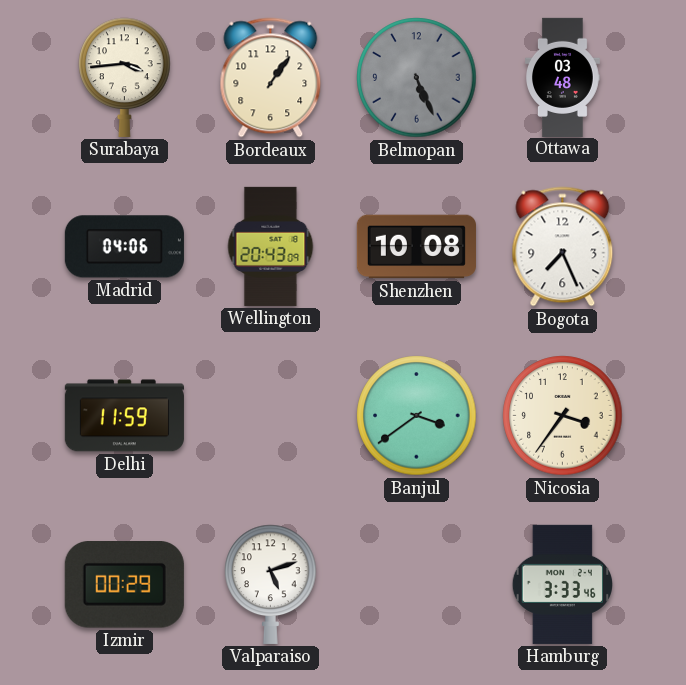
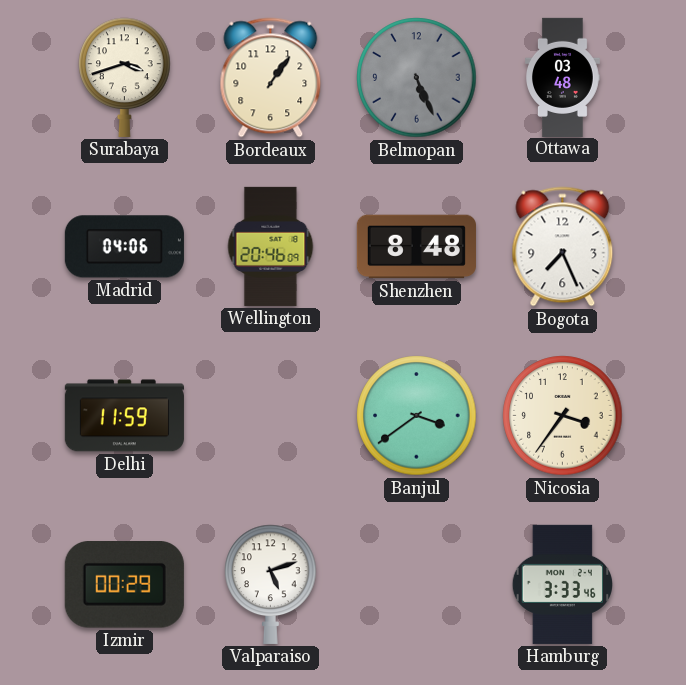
Surabaya: 3:44 -> 3:42 (125, 77)
Wellington: 20:43 -> 20:46 (271, 246)
Shenzhen: 10:08 -> 8:48 (416, 247)
